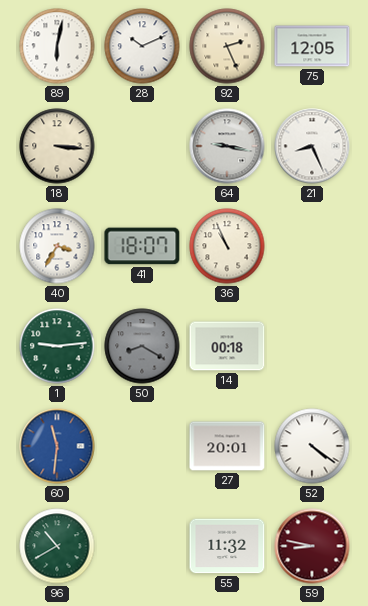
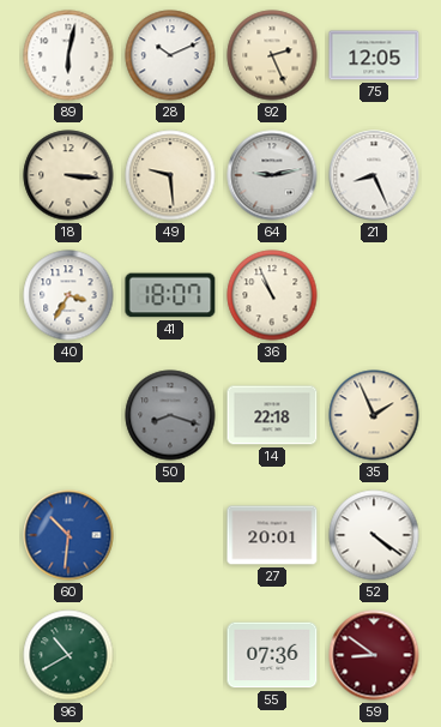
49: none -> 9:29 (170, 175)
64: 9:17 -> 9:13 (272, 175)
1: 9:14 -> none (57, 346)
50: 8:20 -> 8:18 (170, 415)
14: 00:18 -> 22:18 (272, 415)
35: none -> 1:56 (374, 415)
60: 11:31 -> 10:31 (68, 535)
55: 11:32 -> 07:36 (272, 655)
59: 8:47 -> 8:51 (374, 655)
